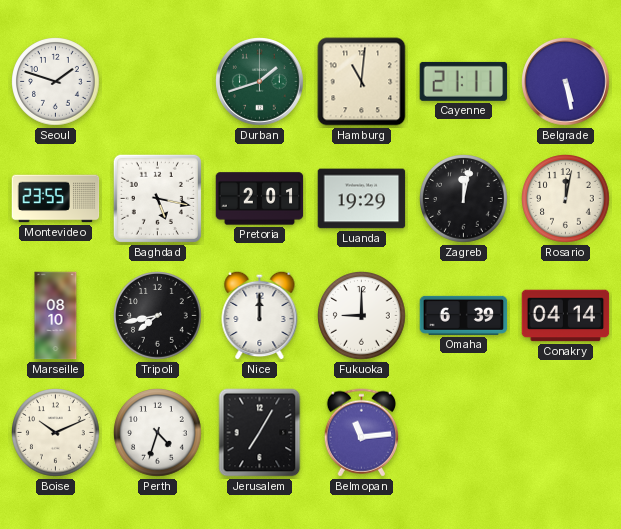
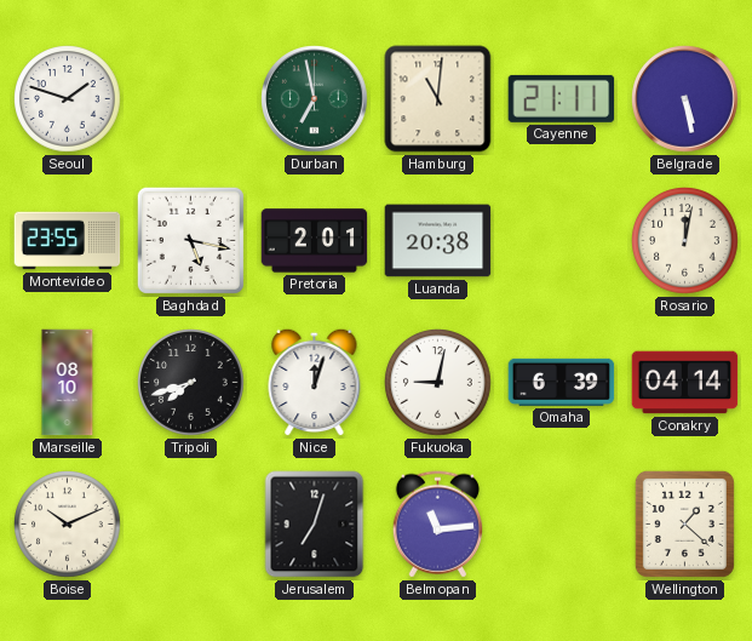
Durban: 1:42 -> 6:58 (315, 99)
Luanda: 19:29 -> 20:38 (438, 241)
Zagreb: 12:02 -> none (464, 199)
Tripoli: 7:43 -> 7:42 (191, 383)
Nice: 12:00 -> 12:03 (315, 382)
Fukuoka: 9:00 -> 9:02 (438, 383)
Perth: 4:33 -> none (158, 433)
Jerusalem: 7:05 -> 7:03 (315, 525)
Wellington: none -> 1:22 (684, 523)
